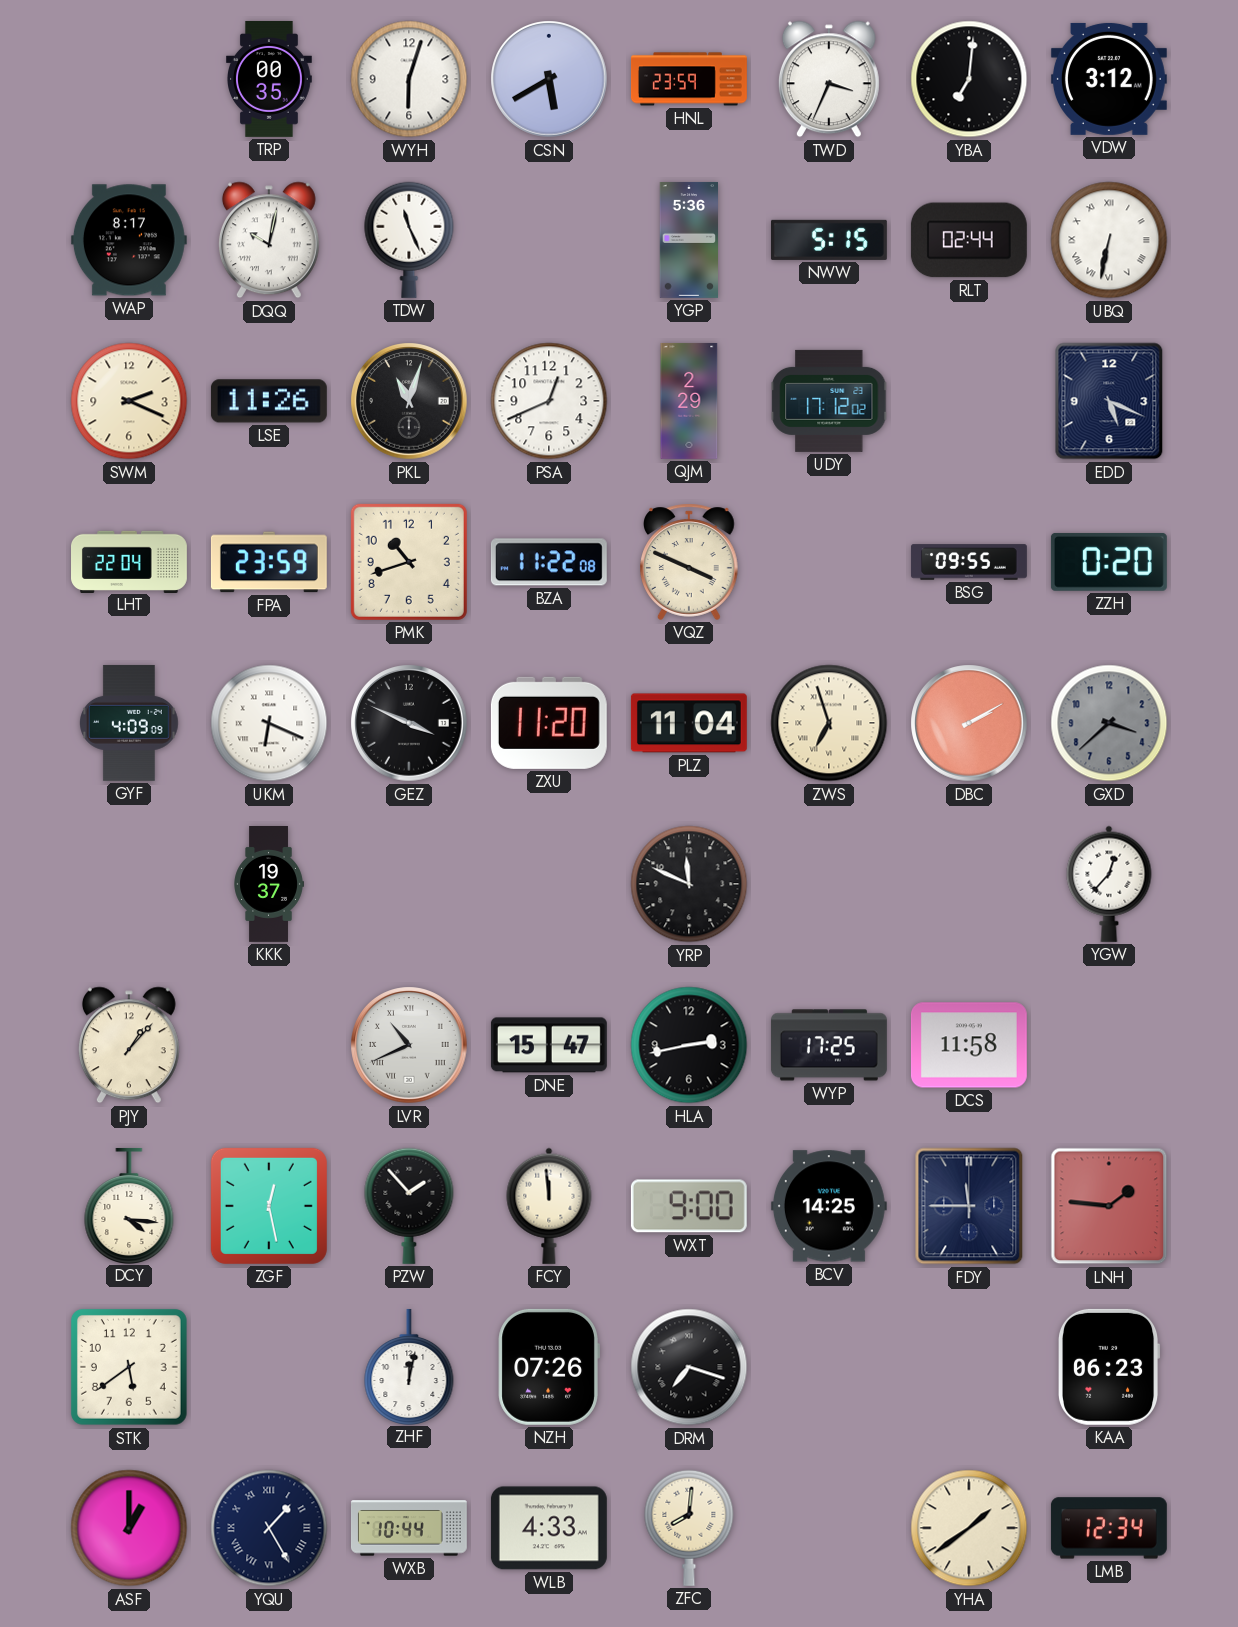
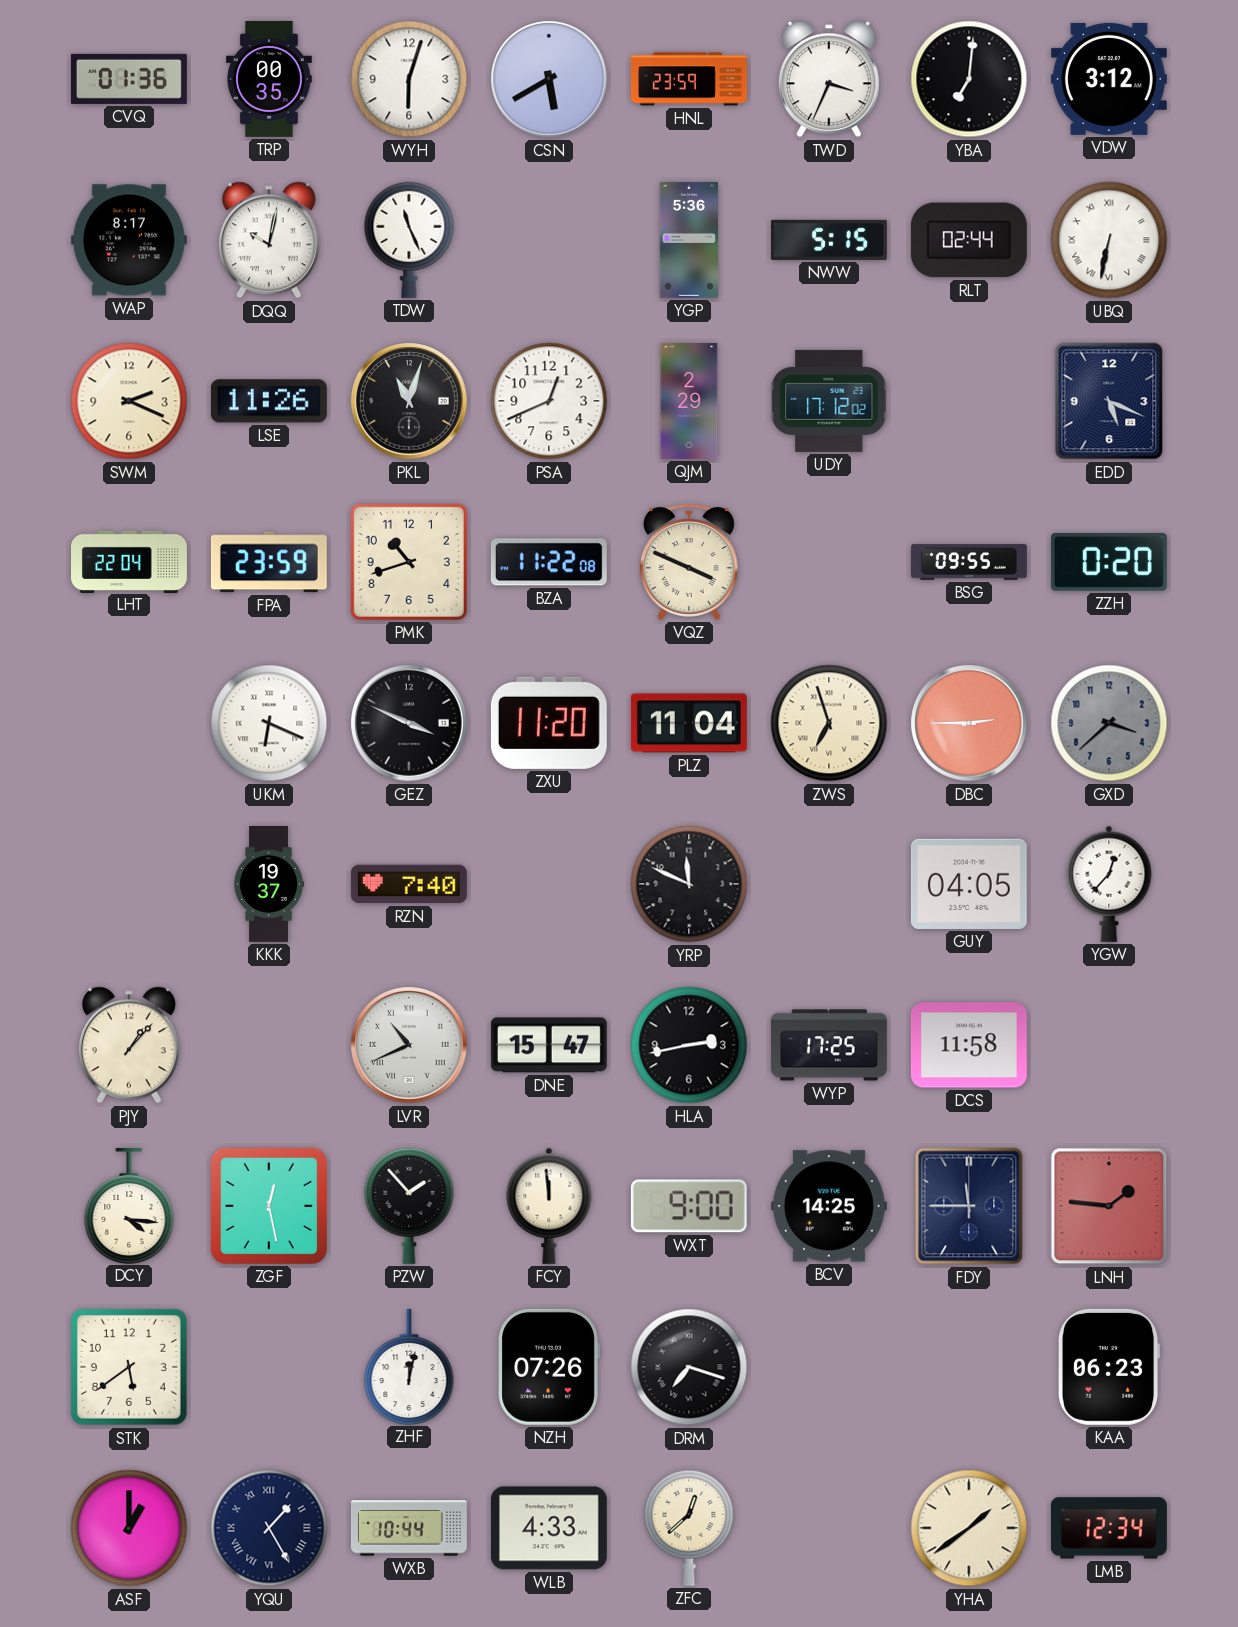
CVQ: none -> 01:36 (129, 79)
GYF: 4:09 -> none (130, 723)
DBC: 2:10 -> 2:45 (969, 723)
RZN: none -> 7:40 (409, 884)
GUY: none -> 04:05 (969, 884)
ZFC: 8:01 -> 12:38 (689, 1528)
